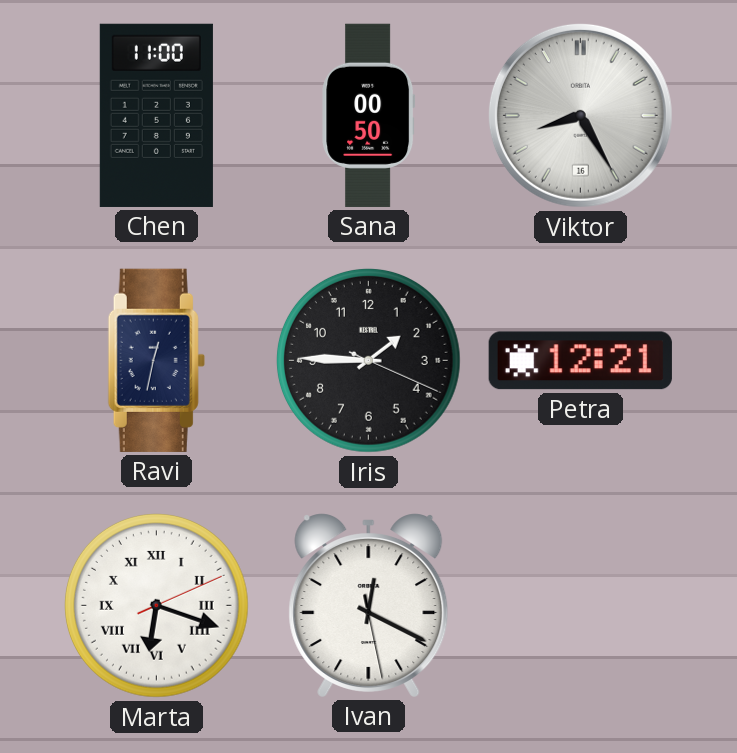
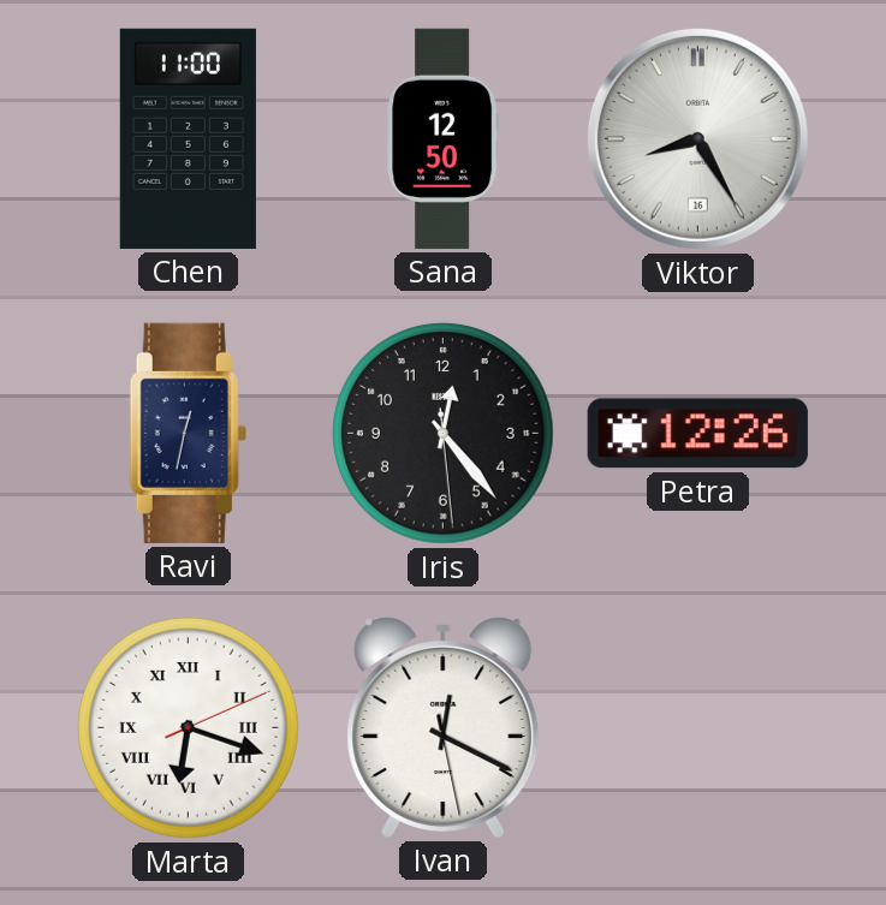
Sana: 00:50 -> 12:50 (444, 138)
Iris: 1:45 -> 12:23 (442, 433)
Petra: 12:21 -> 12:26 (697, 434)
